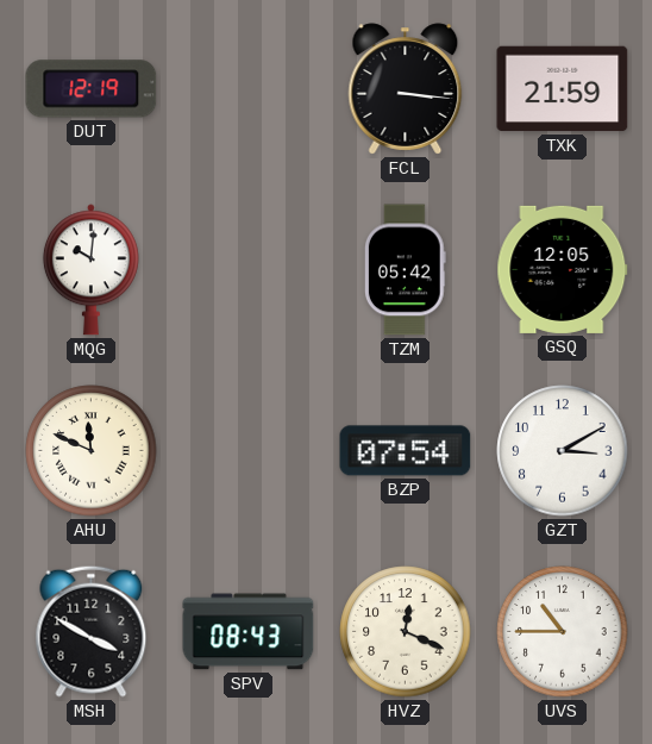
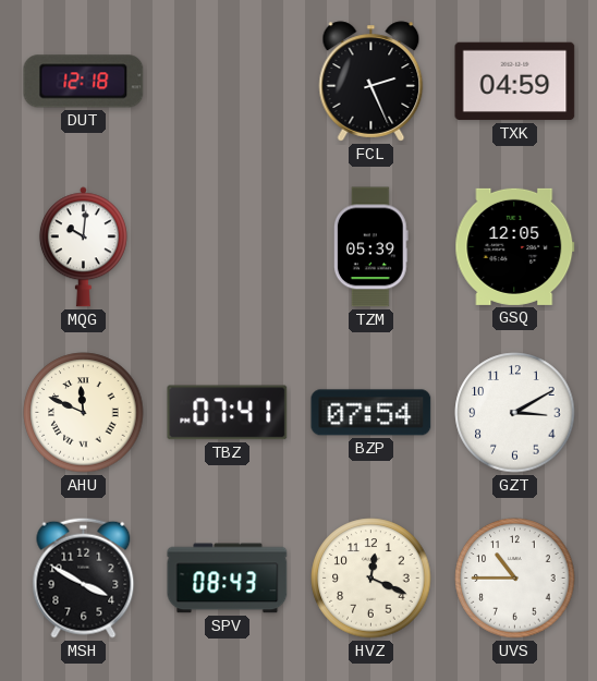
DUT: 12:19 -> 12:18 (84, 82)
FCL: 3:16 -> 2:26 (371, 82)
TXK: 21:59 -> 04:59 (515, 82)
TZM: 05:42 -> 05:39 (370, 247)
TBZ: none -> 07:41 (228, 413)
